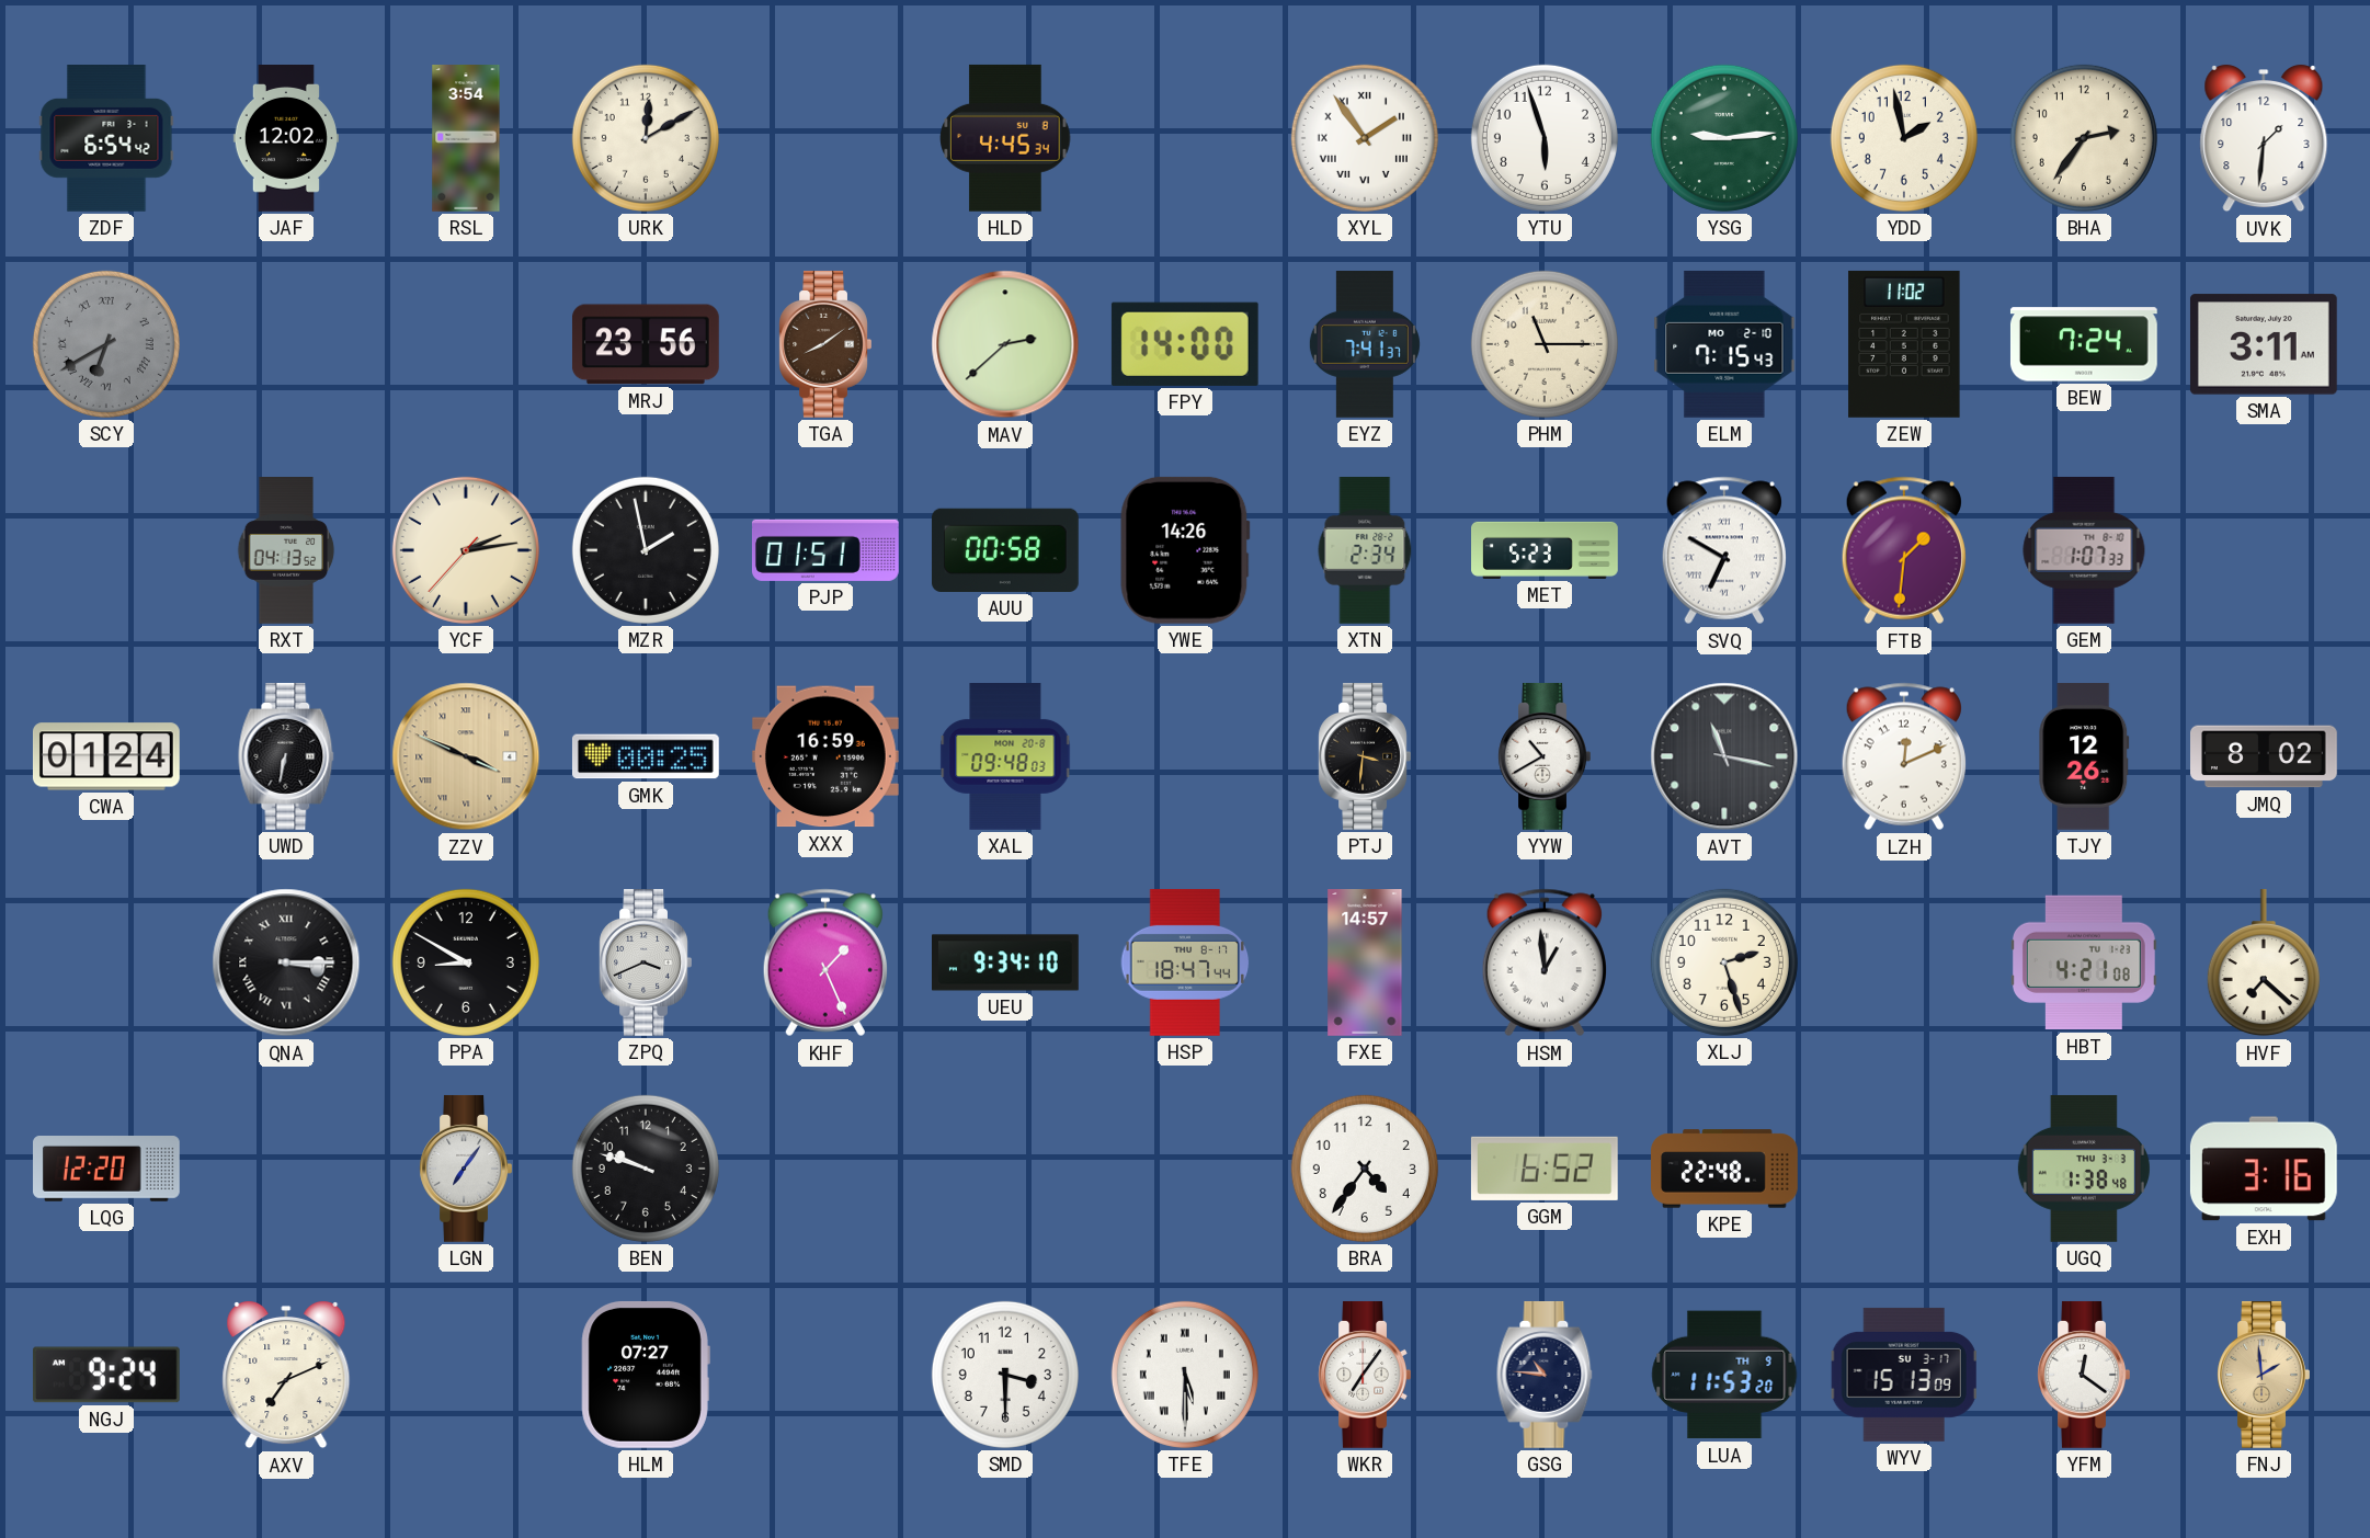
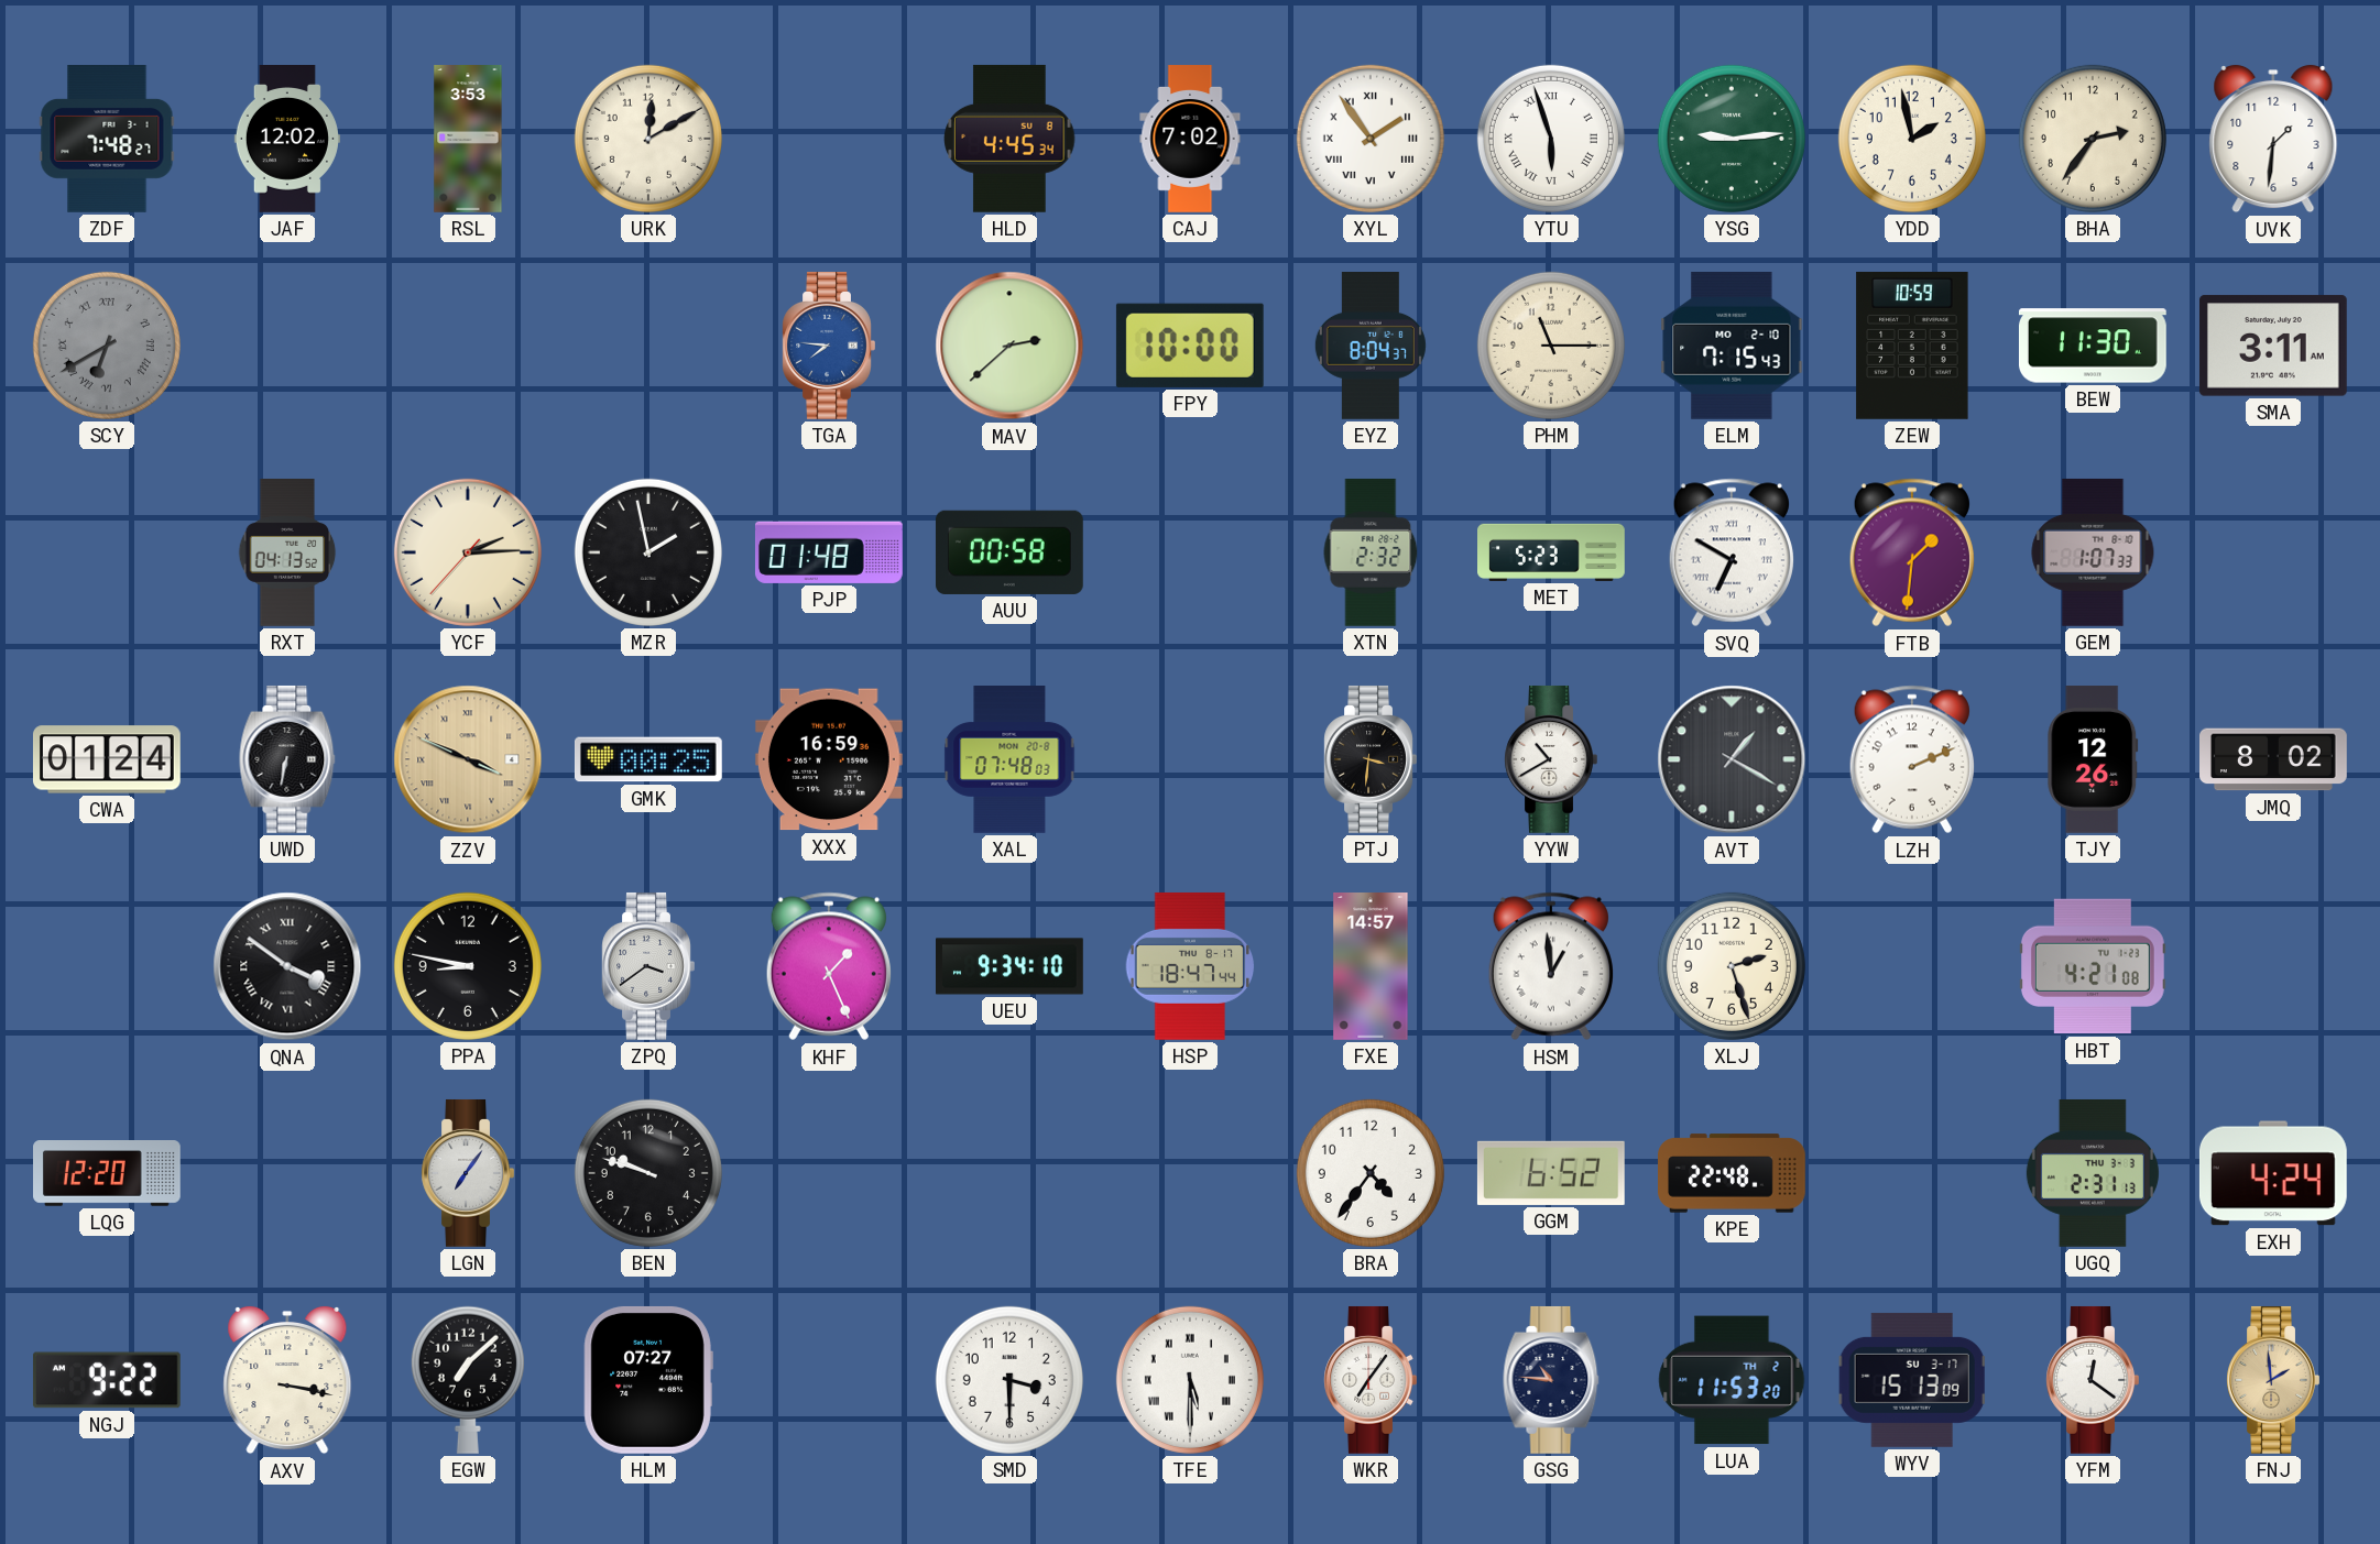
ZDF: 6:54 -> 7:48 (107, 140)
RSL: 3:54 -> 3:53 (468, 140)
CAJ: none -> 7:02 (1190, 139)
YTU numerals: Arabic -> Roman (1551, 139)
MRJ: 23:56 -> none (646, 344)
TGA: 8:09 -> 7:46 (829, 346)
TGA dial: brown -> blue (829, 346)
FPY: 14:00 -> 10:00 (1190, 346)
EYZ: 7:41 -> 8:04 (1371, 347)
ZEW: 11:02 -> 10:59 (1912, 346)
BEW: 7:24 -> 11:30 (2093, 346)
YCF: 2:13 -> 2:14 (468, 552)
PJP: 01:51 -> 01:48 (829, 552)
YWE: 14:26 -> none (1185, 550)
XTN: 2:34 -> 2:32 (1371, 552)
XAL: 09:48 -> 07:48 (1009, 760)
AVT: 11:17 -> 1:20 (1732, 759)
LZH: 12:11 -> 2:11 (1912, 759)
QNA: 3:15 -> 3:51 (287, 966)
PPA: 8:50 -> 8:47 (468, 966)
ZPQ: 3:41 -> 3:39 (648, 966)
HVF: 7:22 -> none (2264, 962)
UGQ: 1:38 -> 2:31 (2093, 1173)
EXH: 3:16 -> 4:24 (2273, 1173)
NGJ: 9:24 -> 9:22 (107, 1380)
AXV: 7:11 -> 3:17 (287, 1380)
EGW: none -> 7:08 (468, 1380)
LUA date: TH 9 -> TH 2 (1732, 1380)
